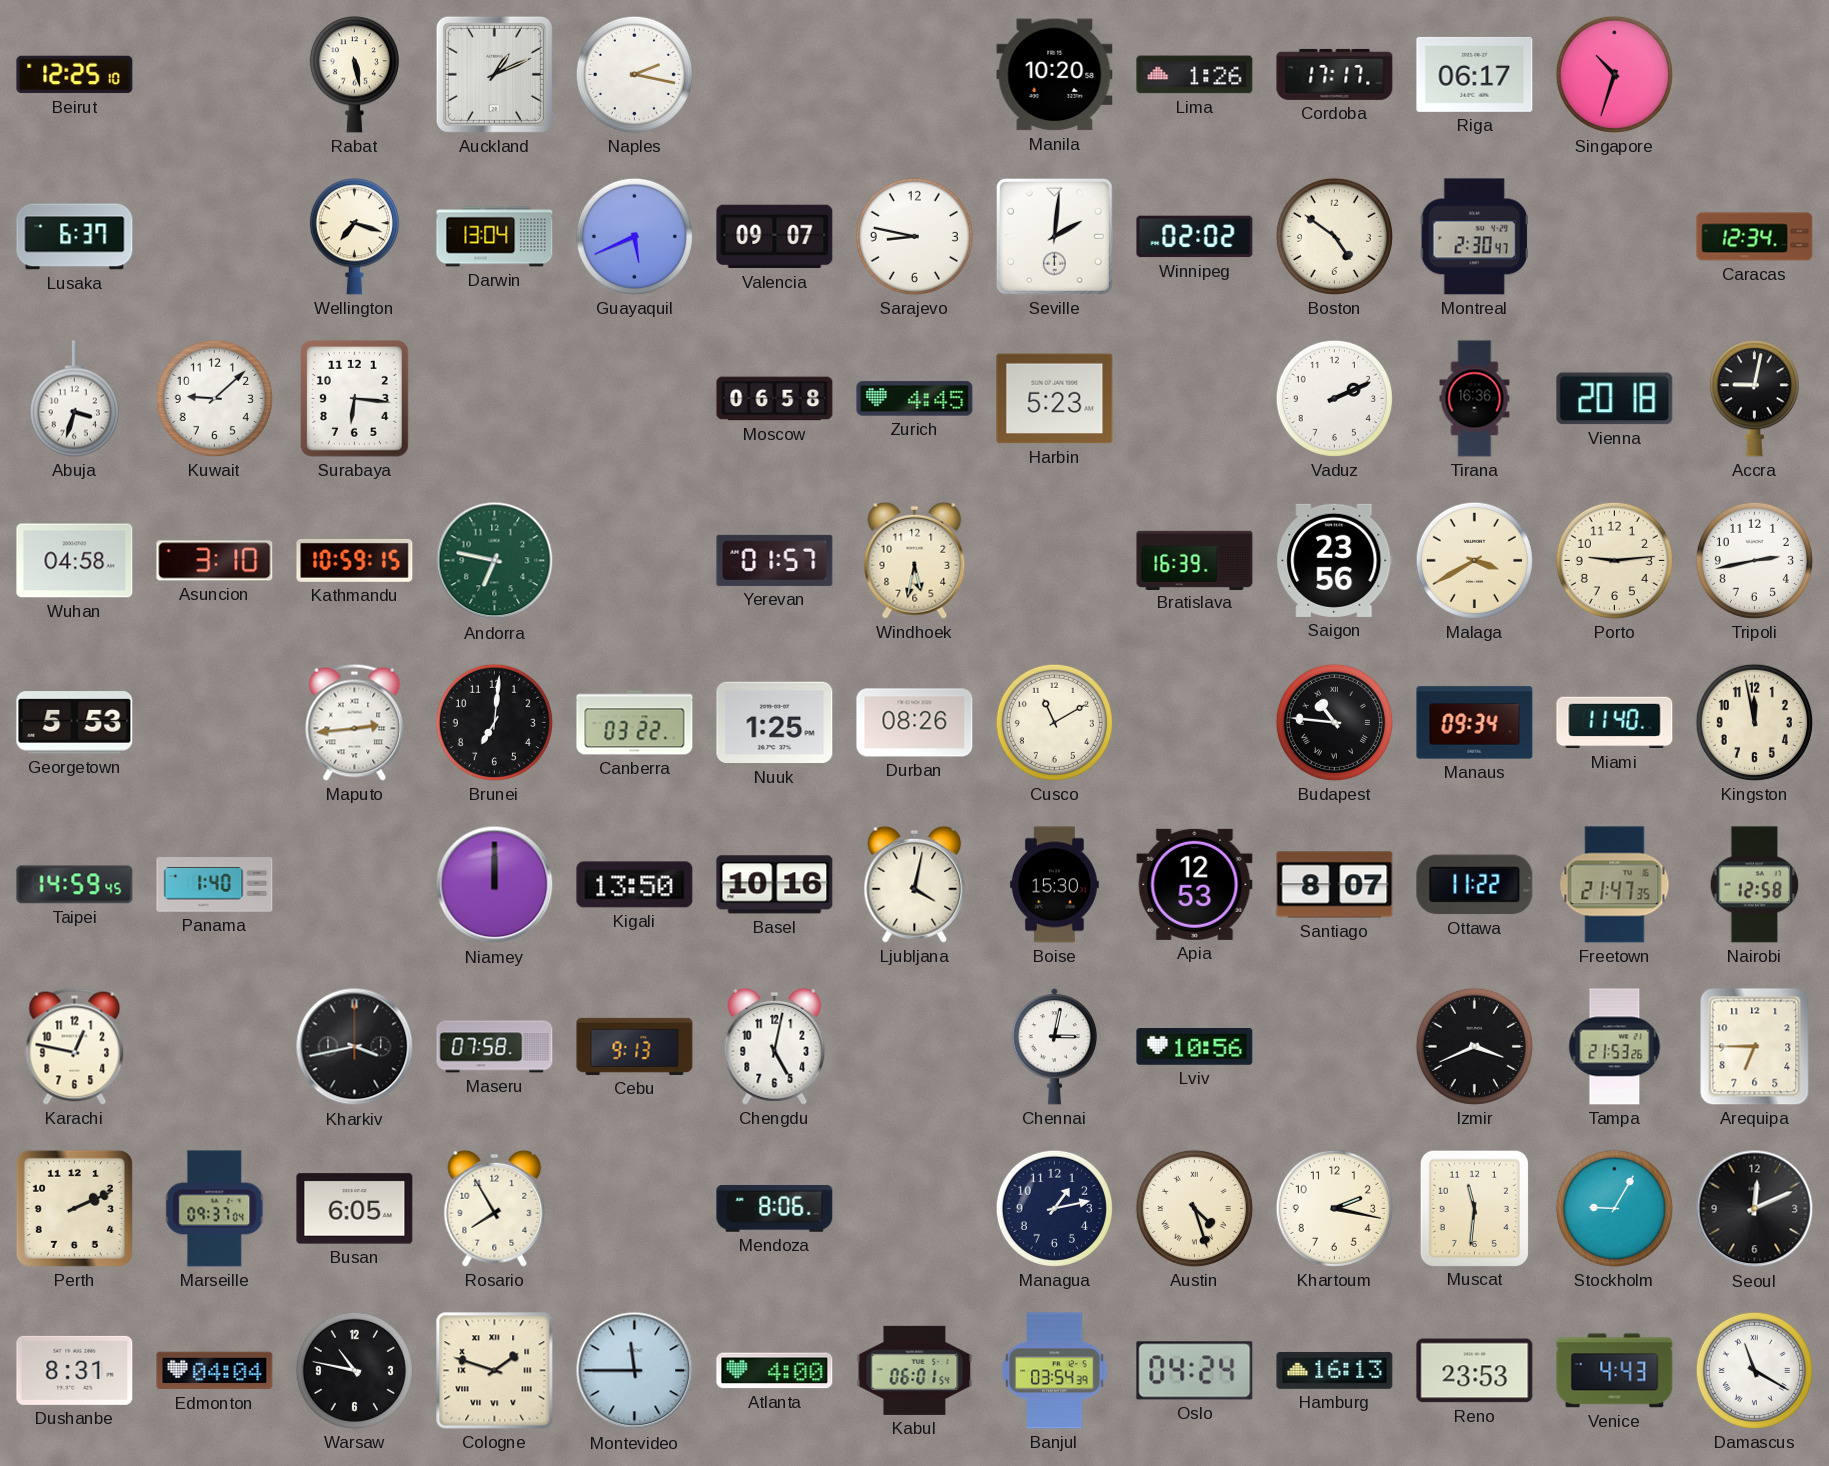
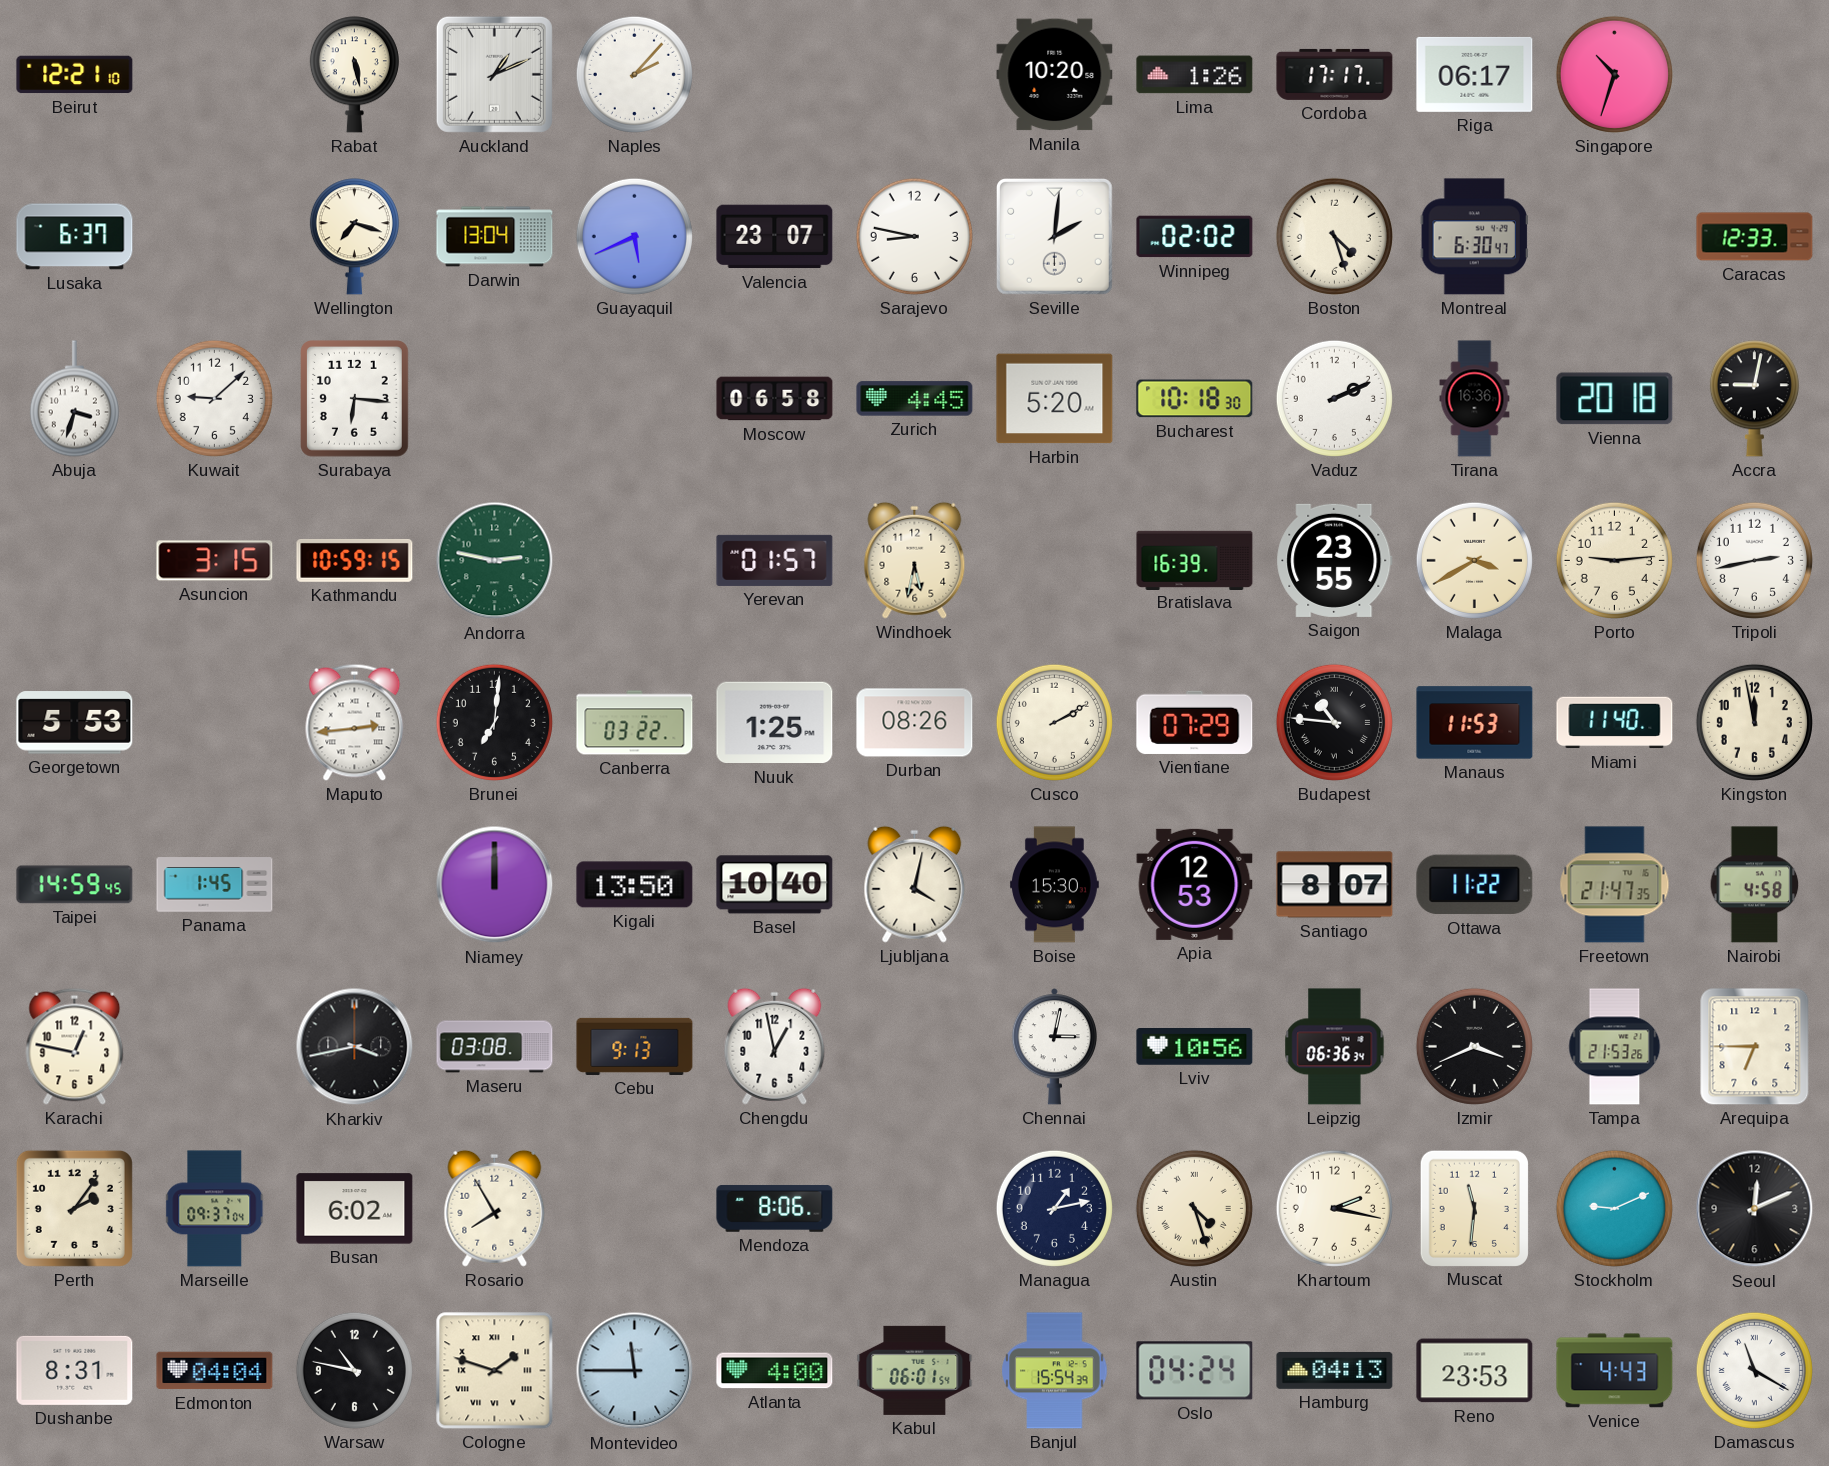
Beirut: 12:25 -> 12:21 (75, 75)
Naples: 2:17 -> 2:07 (634, 74)
Valencia: 09:07 -> 23:07 (775, 237)
Boston: 4:51 -> 4:27 (1334, 236)
Montreal: 2:30 -> 6:30 (1474, 237)
Caracas: 12:34 -> 12:33 (1755, 237)
Harbin: 5:23 -> 5:20 (1055, 399)
Bucharest: none -> 10:18 (1195, 399)
Wuhan: 04:58 -> none (75, 561)
Asuncion: 3:10 -> 3:15 (215, 561)
Andorra: 6:47 -> 2:47 (495, 561)
Saigon: 23:56 -> 23:55 (1335, 560)
Cusco: 11:10 -> 2:10 (1054, 722)
Vientiane: none -> 07:29 (1195, 722)
Manaus: 09:34 -> 11:53 (1475, 723)
Panama: 1:40 -> 1:45 (215, 885)
Basel: 10:16 -> 10:40 (775, 885)
Nairobi: 12:58 -> 4:58 (1755, 885)
Maseru: 07:58 -> 03:08 (495, 1047)
Chengdu: 5:02 -> 12:58 (775, 1046)
Leipzig: none -> 06:36 (1335, 1047)
Perth: 2:11 -> 2:06 (74, 1208)
Busan: 6:05 -> 6:02 (355, 1209)
Stockholm: 9:05 -> 9:11 (1614, 1208)
Banjul: 03:54 -> 15:54 (1055, 1371)
Hamburg: 16:13 -> 04:13 (1335, 1370)
